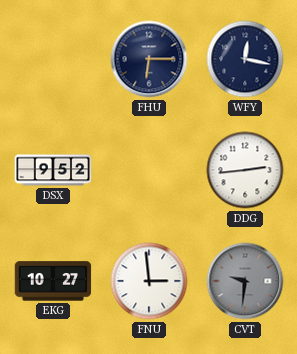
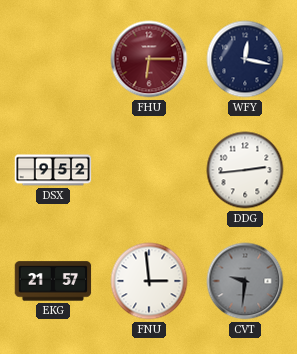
FHU dial: navy -> burgundy (149, 59)
EKG: 10:27 -> 21:57 (53, 281)
